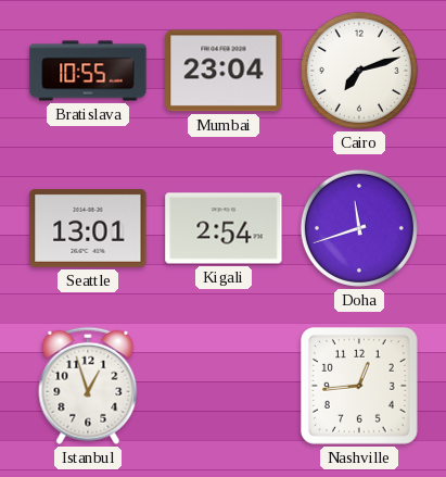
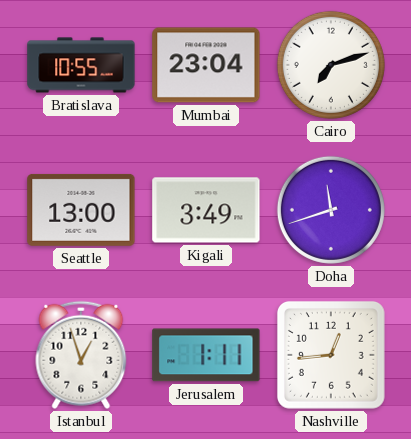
Seattle: 13:01 -> 13:00 (81, 210)
Kigali: 2:54 -> 3:49 (206, 210)
Jerusalem: none -> 1:11 (206, 355)
